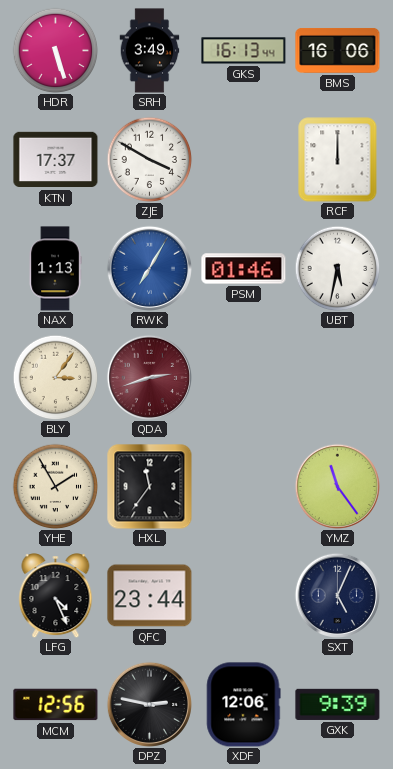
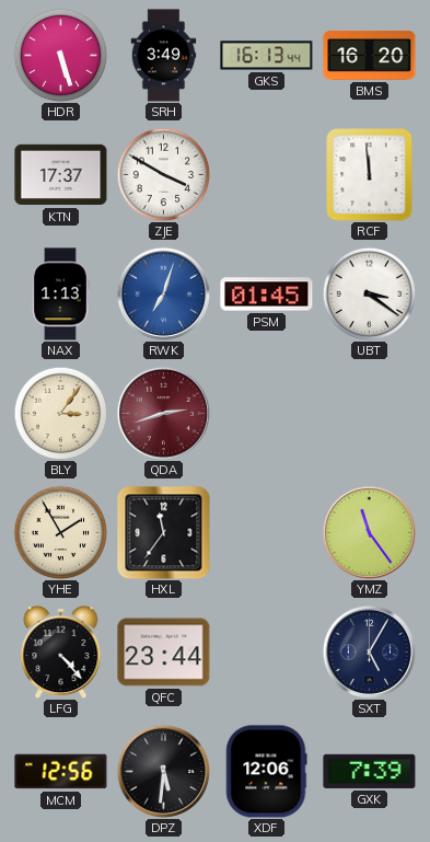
BMS: 16:06 -> 16:20 (370, 55)
RCF: 12:00 -> 11:59 (370, 175)
RWK: 7:05 -> 7:03 (163, 293)
PSM: 01:46 -> 01:45 (267, 295)
UBT: 5:32 -> 3:21 (369, 293)
LFG: 4:26 -> 4:23 (61, 653)
SXT: 5:04 -> 5:05 (369, 651)
DPZ: 2:47 -> 5:31 (163, 771)
GXK: 9:39 -> 7:39 (370, 771)
